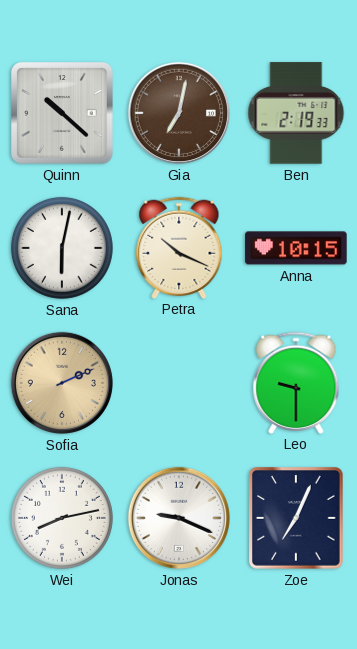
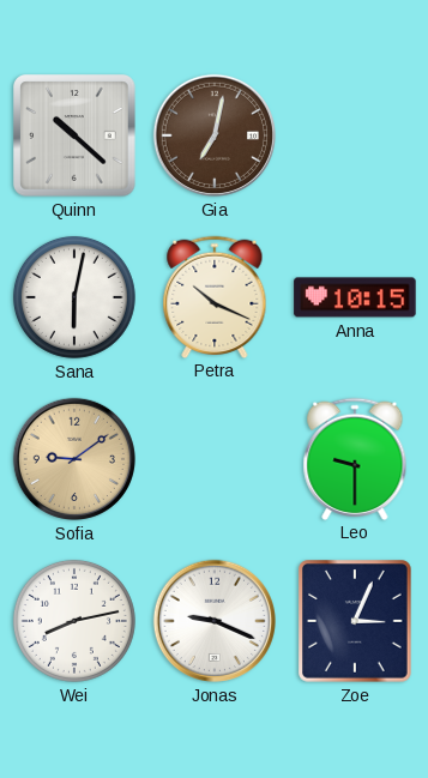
Ben: 2:19 -> none (296, 113)
Sofia: 2:11 -> 9:09 (74, 459)
Zoe: 7:04 -> 3:04 (355, 621)
